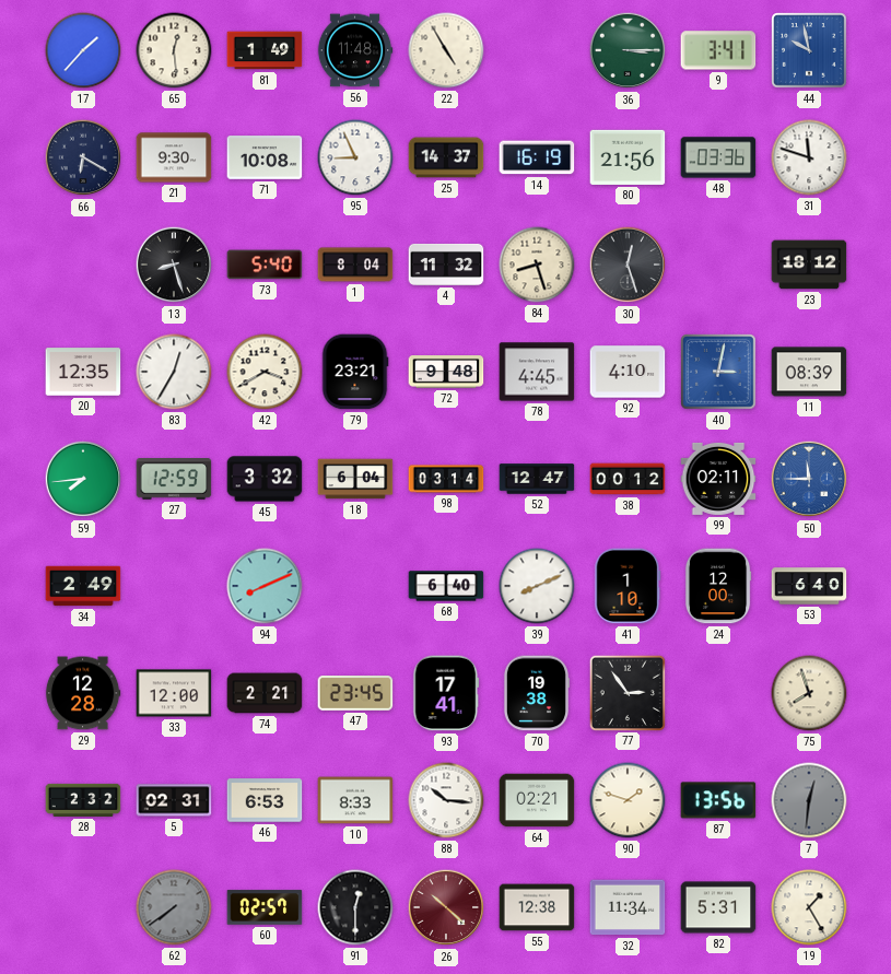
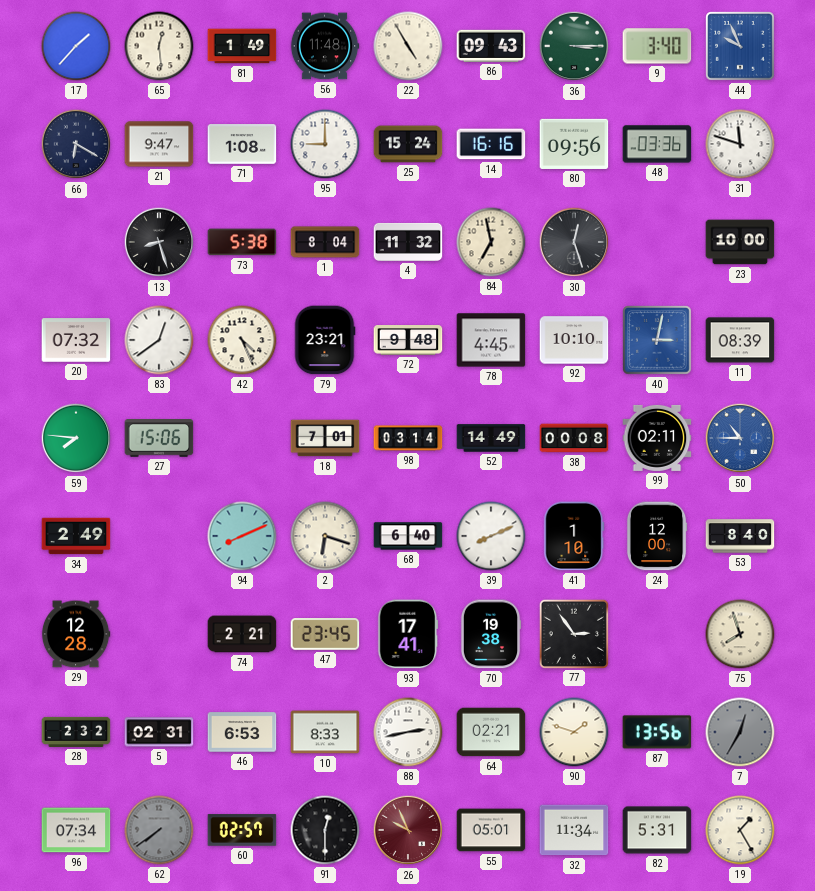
86: none -> 09:43 (491, 46)
9: 3:41 -> 3:40 (657, 46)
44: 9:58 -> 9:56 (740, 46)
21: 9:30 -> 9:47 (159, 144)
71: 10:08 -> 1:08 (242, 144)
95: 8:56 -> 9:00 (325, 144)
25: 14:37 -> 15:24 (408, 144)
14: 16:19 -> 16:16 (491, 144)
80: 21:56 -> 09:56 (574, 144)
73: 5:40 -> 5:38 (242, 242)
84: 8:27 -> 6:58 (491, 242)
23: 18:12 -> 10:00 (740, 242)
20: 12:35 -> 07:32 (76, 340)
83: 12:35 -> 12:39 (159, 340)
42: 3:40 -> 4:26 (242, 340)
92: 4:10 -> 10:10 (574, 340)
59: 7:44 -> 7:46 (76, 438)
27: 12:59 -> 15:06 (159, 439)
45: 3:32 -> none (265, 479)
18: 6:04 -> 7:01 (325, 438)
52: 12:47 -> 14:49 (491, 438)
38: 00:12 -> 00:08 (574, 438)
50: 11:45 -> 10:45 (740, 438)
2: none -> 6:18 (325, 536)
53: 6:40 -> 8:40 (740, 536)
33: 12:00 -> none (174, 693)
88: 10:16 -> 2:43 (408, 732)
7: 12:31 -> 12:35 (740, 732)
96: none -> 07:34 (76, 830)
26: 10:22 -> 9:56 (408, 830)
55: 12:38 -> 05:01 (491, 830)
